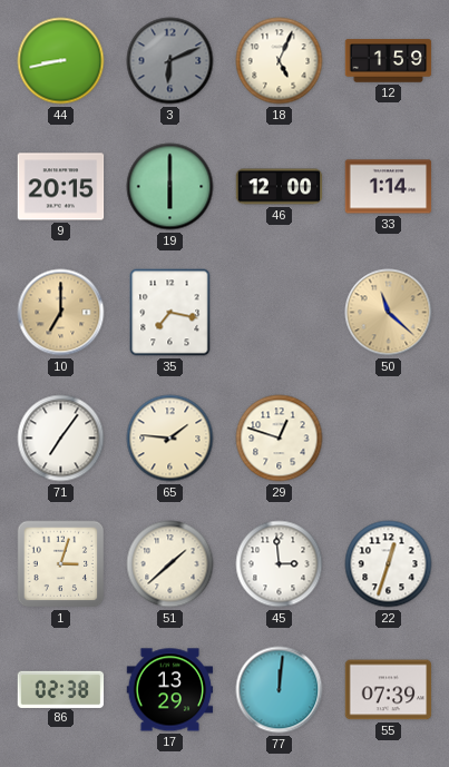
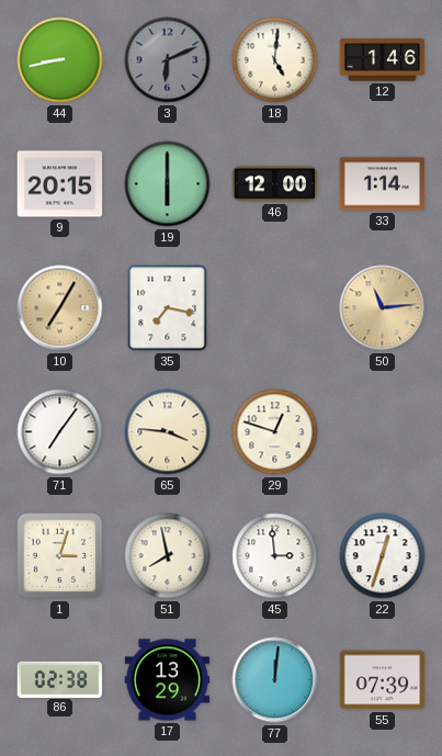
18: 5:04 -> 5:01 (275, 60)
12: 1:59 -> 1:46 (383, 60)
10: 7:00 -> 7:05 (60, 308)
50: 11:22 -> 11:14 (383, 308)
65: 1:46 -> 3:46 (168, 432)
51: 1:38 -> 7:58 (168, 556)
